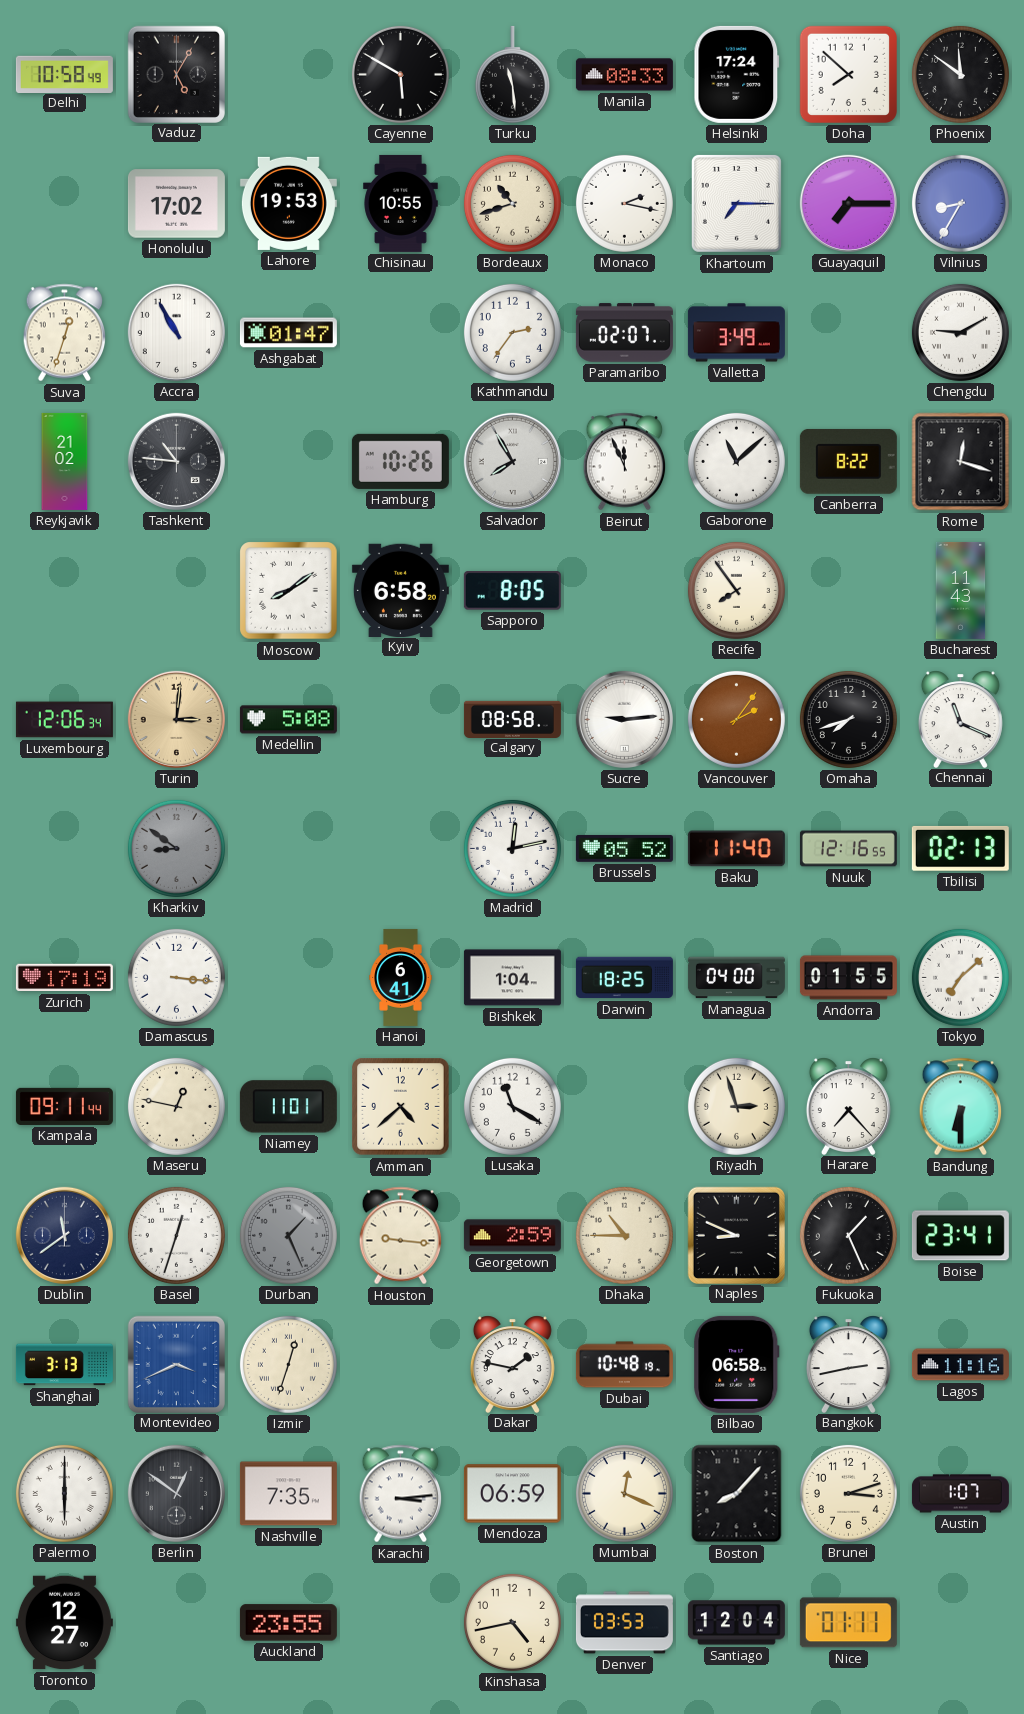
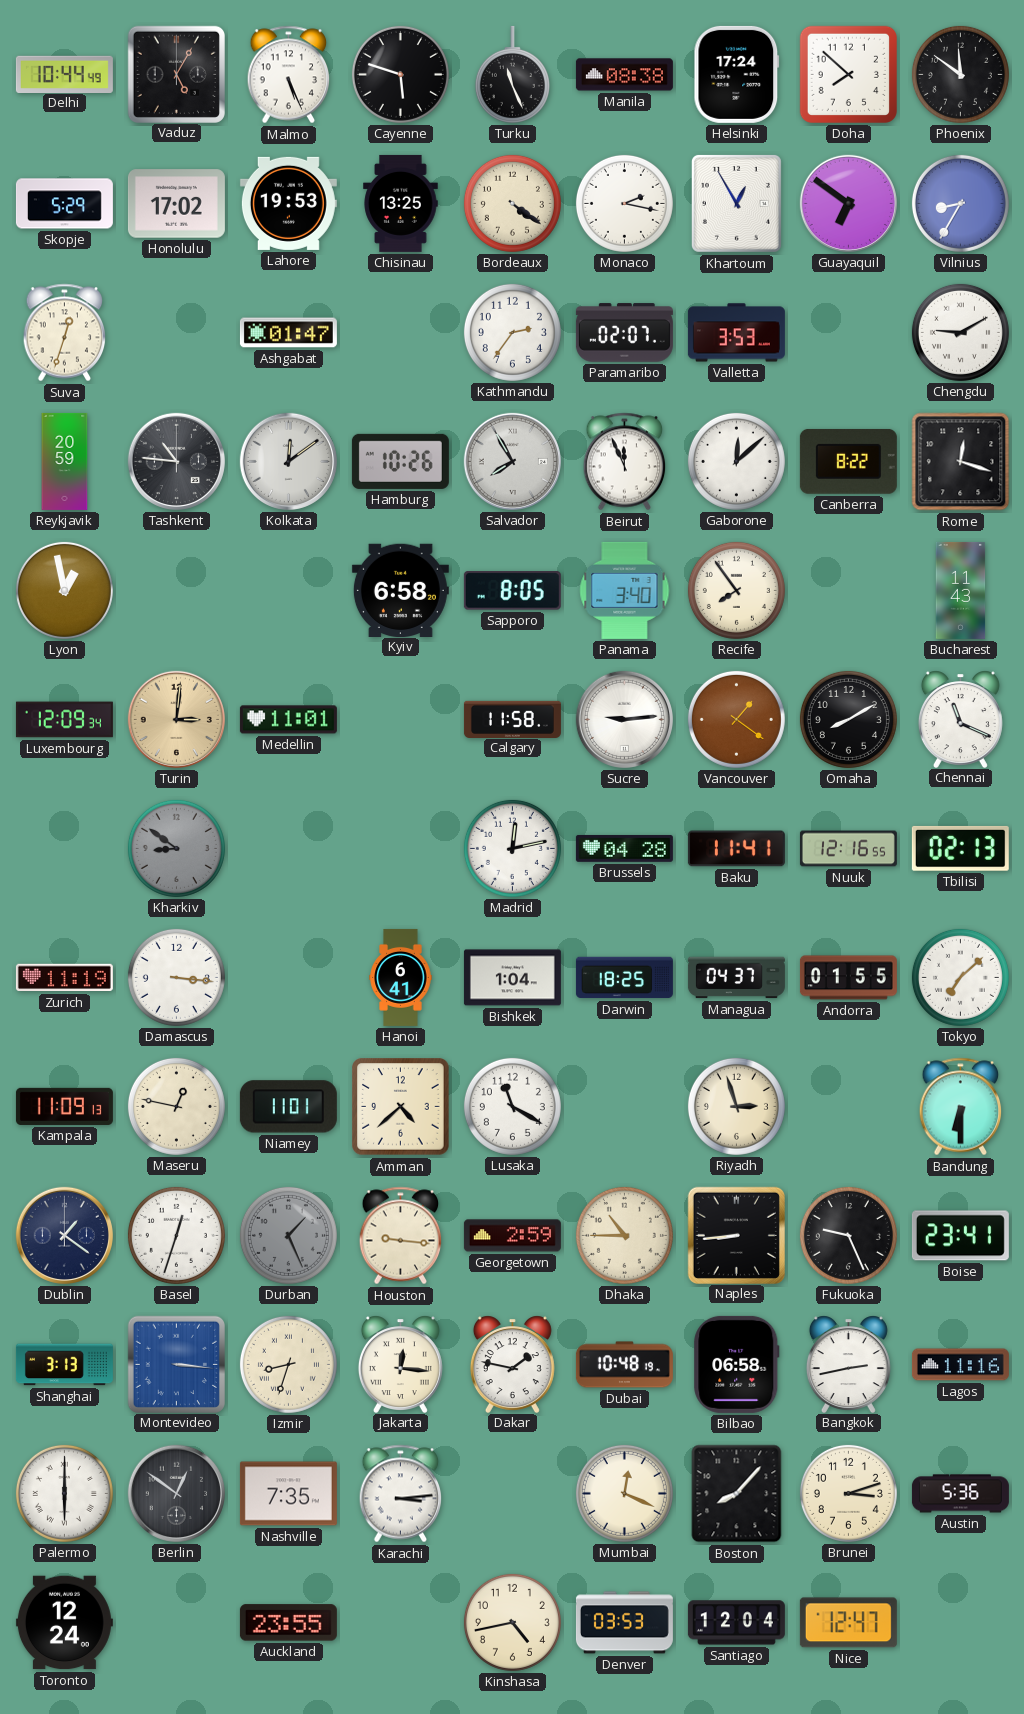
Delhi: 10:58 -> 10:44 (64, 74)
Malmo: none -> 5:26 (289, 75)
Cayenne: 5:50 -> 5:48 (400, 74)
Turku: 11:29 -> 11:26 (512, 74)
Manila: 08:33 -> 08:38 (624, 75)
Skopje: none -> 5:29 (64, 204)
Chisinau: 10:55 -> 13:25 (401, 203)
Bordeaux: 10:42 -> 4:21 (512, 203)
Khartoum: 7:15 -> 12:55 (736, 203)
Guayaquil: 7:15 -> 6:51 (848, 203)
Accra: 10:55 -> none (176, 332)
Valletta: 3:49 -> 3:53 (736, 333)
Reykjavik: 21:02 -> 20:59 (65, 461)
Kolkata: none -> 12:09 (288, 461)
Gaborone: 11:08 -> 12:08 (736, 461)
Lyon: none -> 12:58 (64, 590)
Moscow: 8:09 -> none (289, 591)
Panama: none -> 3:40 (625, 590)
Luxembourg: 12:06 -> 12:09 (64, 720)
Medellin: 5:08 -> 11:01 (288, 720)
Calgary: 08:58 -> 11:58 (512, 719)
Vancouver: 2:06 -> 1:21 (736, 719)
Omaha: 7:42 -> 8:10 (848, 719)
Brussels: 05:52 -> 04:28 (624, 848)
Baku: 11:40 -> 11:41 (736, 849)
Zurich: 17:19 -> 11:19 (64, 978)
Managua: 04:00 -> 04:37 (736, 978)
Kampala: 09:11 -> 11:09 (64, 1106)
Harare: 7:23 -> none (848, 1106)
Dublin: 11:39 -> 1:21 (64, 1235)
Naples: 8:49 -> 8:44 (736, 1235)
Fukuoka: 1:26 -> 9:26 (848, 1235)
Montevideo: 3:41 -> 3:16 (176, 1364)
Izmir: 12:33 -> 8:33 (288, 1364)
Jakarta: none -> 12:16 (400, 1364)
Mendoza: 06:59 -> none (512, 1494)
Austin: 1:07 -> 5:36 (960, 1494)
Toronto: 12:27 -> 12:24 (64, 1623)
Nice: 01:11 -> 12:47 (848, 1623)
